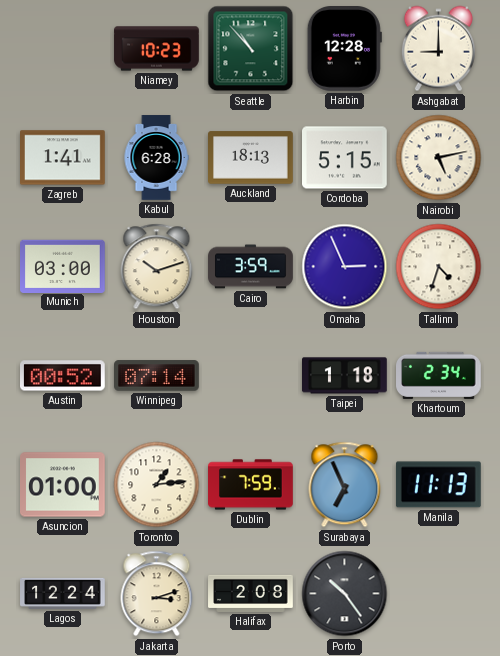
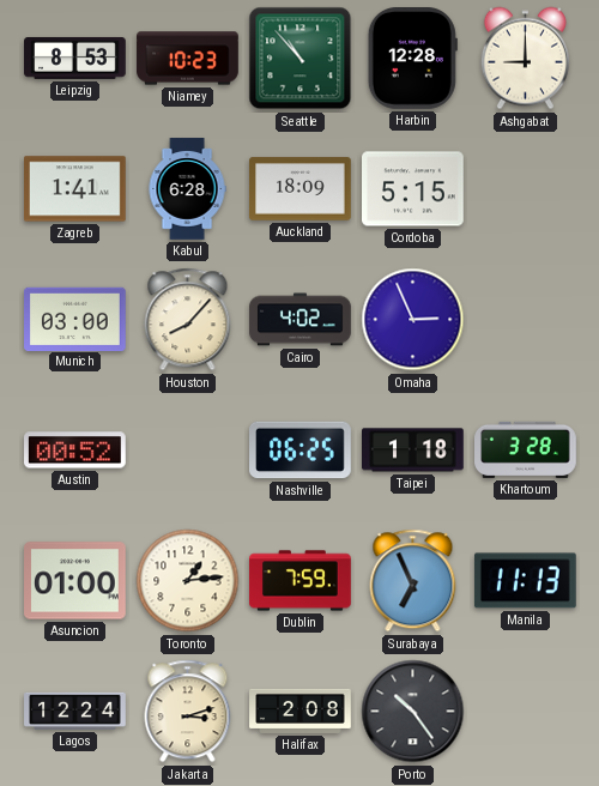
Leipzig: none -> 8:53 (75, 58)
Auckland: 18:13 -> 18:09 (301, 189)
Nairobi: 5:13 -> none (439, 158)
Houston: 10:12 -> 8:07 (188, 320)
Cairo: 3:59 -> 4:02 (301, 320)
Tallinn: 4:33 -> none (439, 267)
Winnipeg: 07:14 -> none (157, 376)
Nashville: none -> 06:25 (301, 451)
Khartoum: 2:34 -> 3:28 (526, 449)
